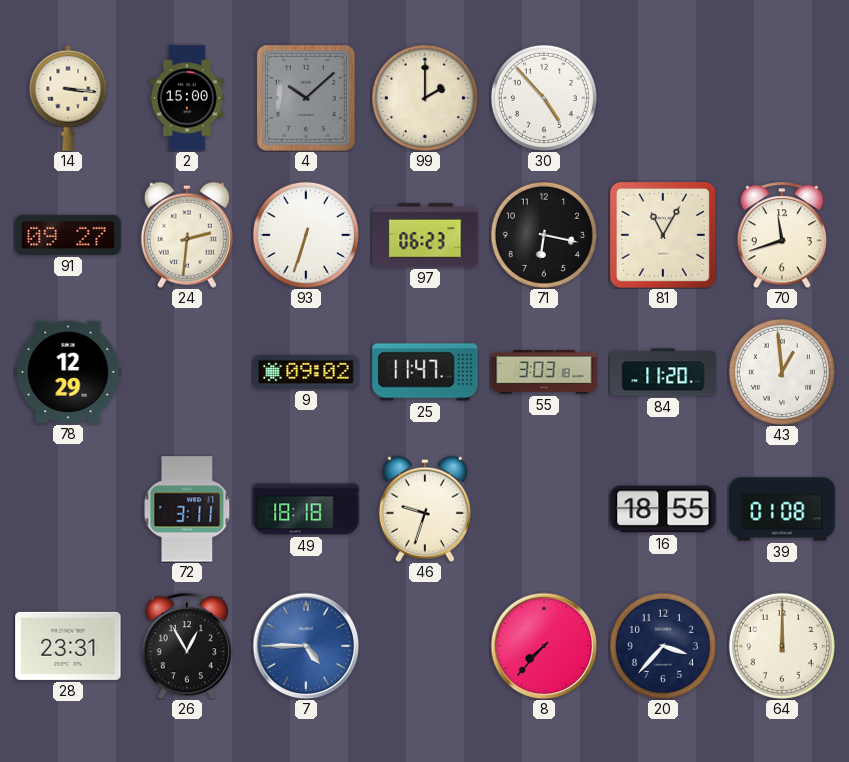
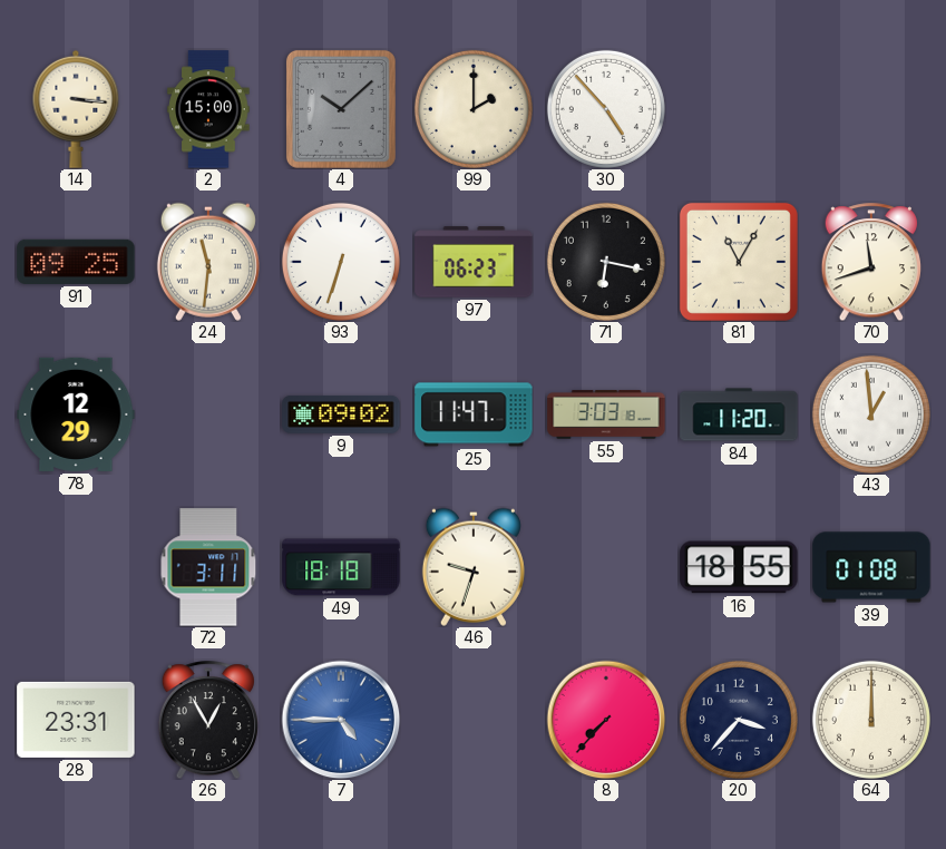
91: 09:27 -> 09:25 (76, 262)
24: 2:31 -> 11:31 (208, 262)
